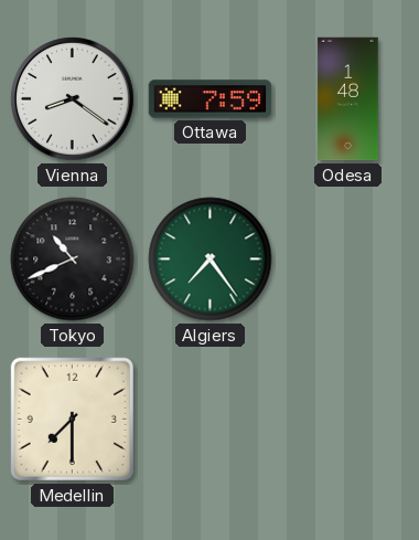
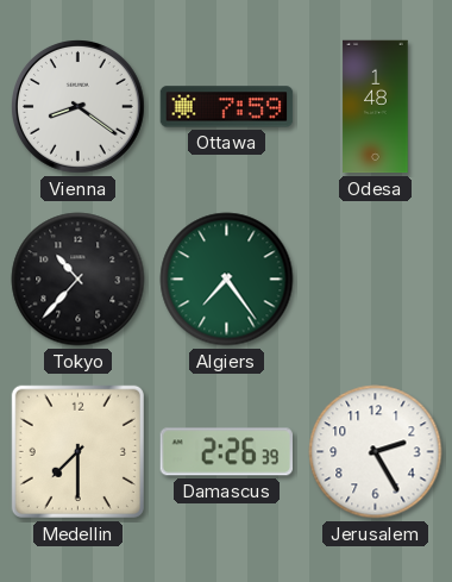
Tokyo: 10:41 -> 10:37 (79, 280)
Damascus: none -> 2:26 (226, 452)
Jerusalem: none -> 2:25 (376, 452)
